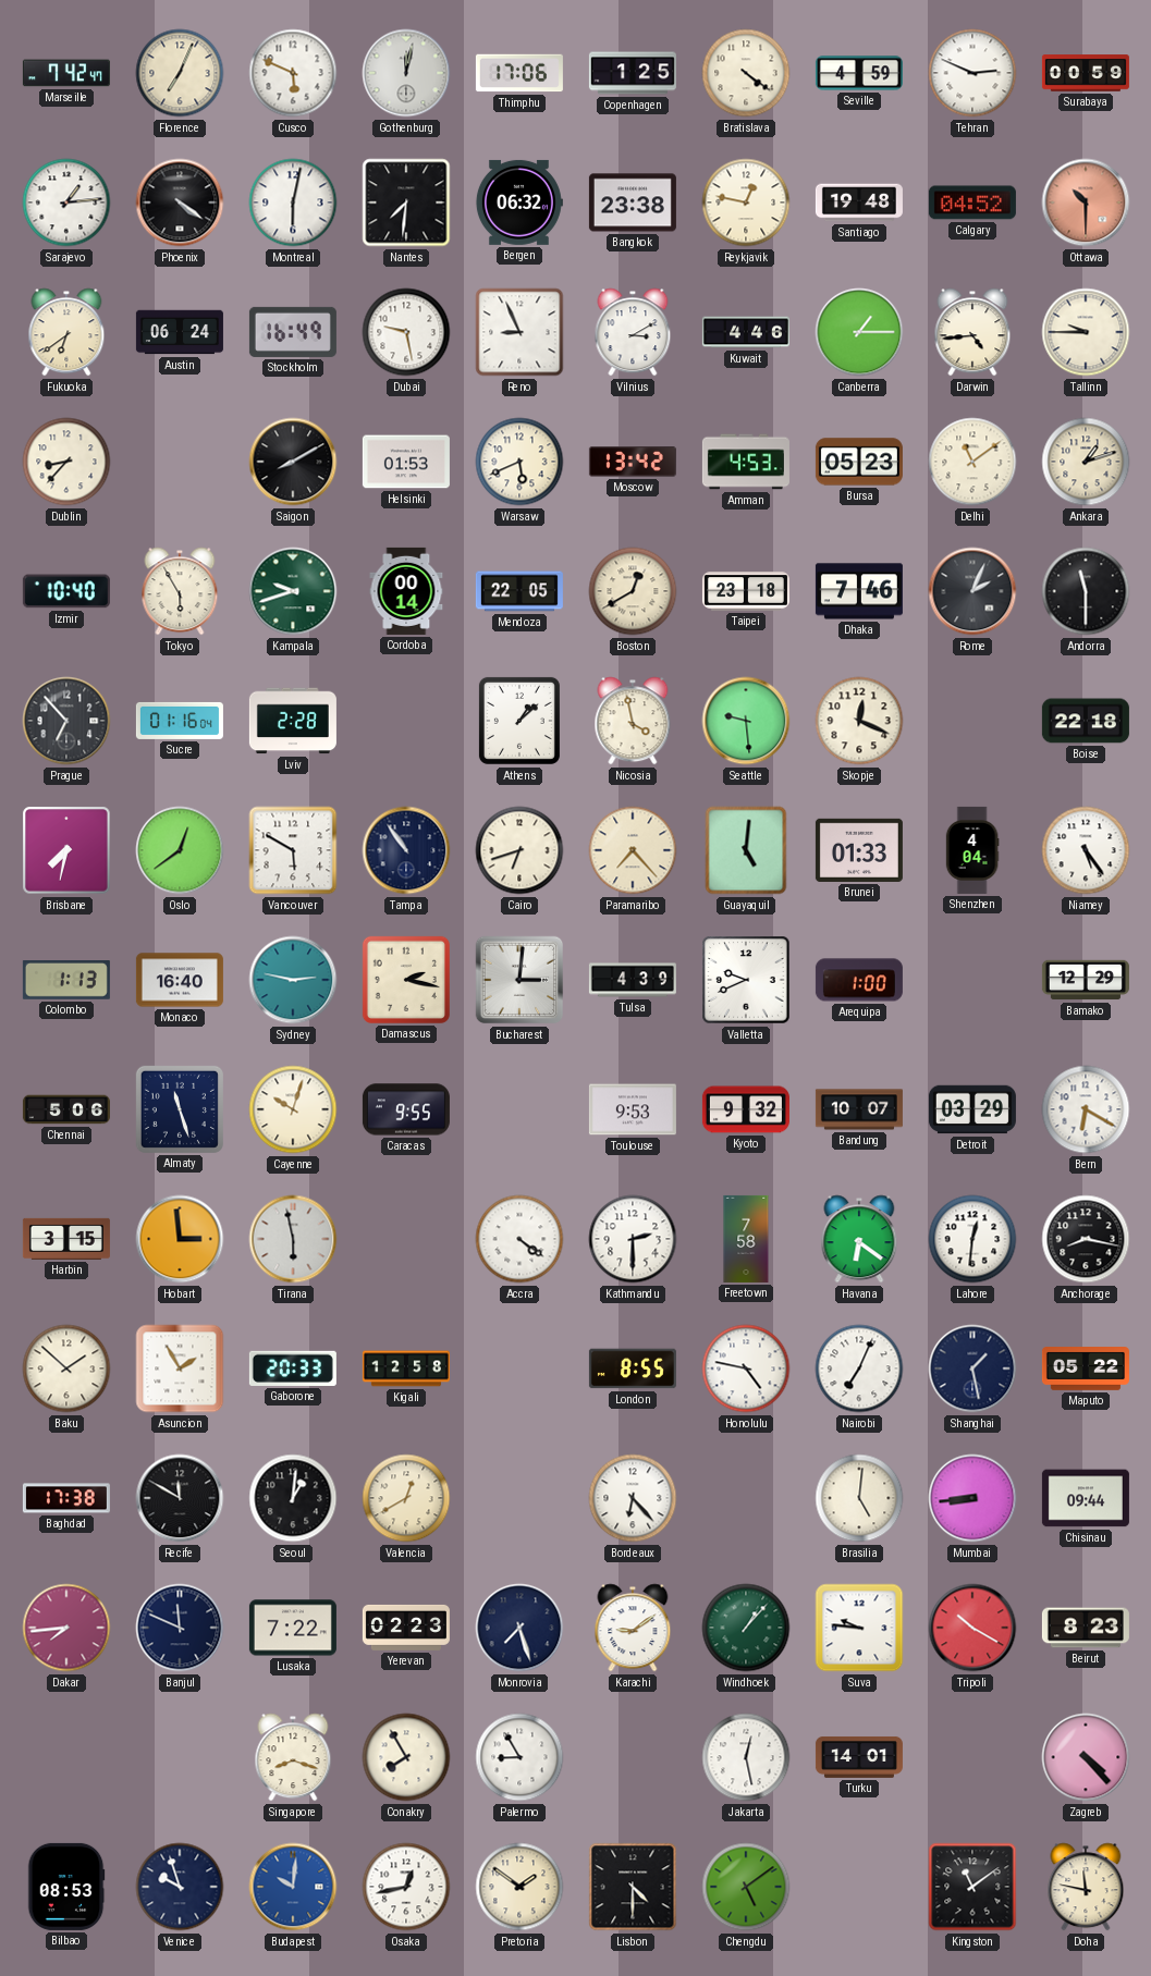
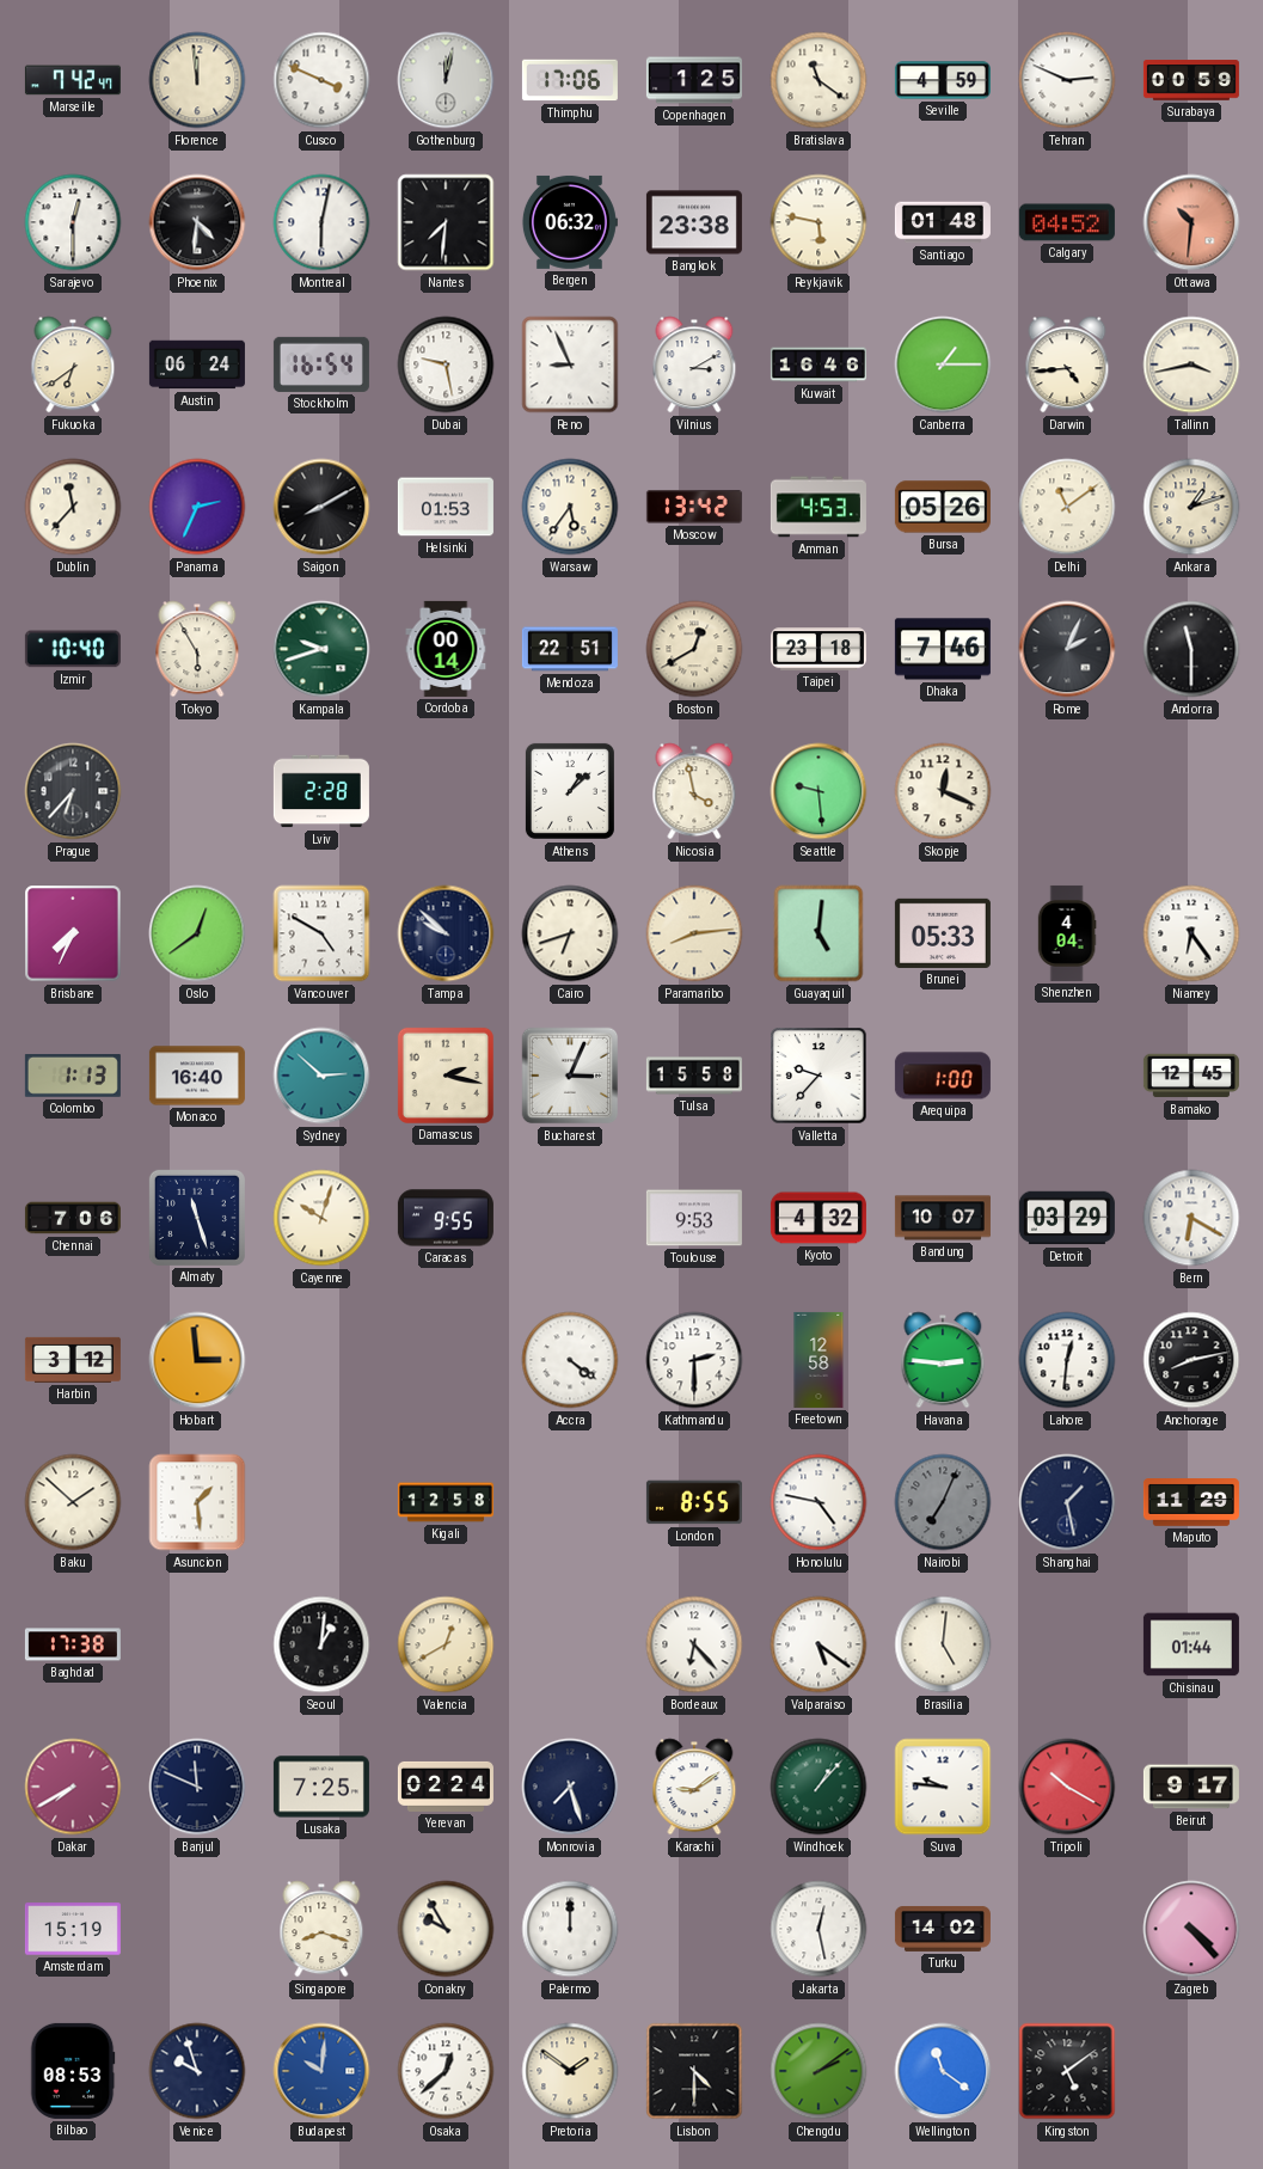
Florence: 7:04 -> 11:59 (197, 80)
Cusco: 5:49 -> 3:49 (321, 80)
Bratislava: 4:21 -> 11:21 (819, 80)
Sarajevo: 1:14 -> 12:30 (73, 222)
Phoenix: 4:21 -> 4:31 (197, 222)
Reykjavik: 12:47 -> 5:47 (819, 222)
Santiago: 19:48 -> 01:48 (943, 222)
Ottawa: 10:30 -> 10:31 (1191, 222)
Stockholm: 16:49 -> 16:54 (321, 364)
Kuwait: 4:46 -> 16:46 (819, 364)
Tallinn: 9:45 -> 3:43 (1191, 364)
Dublin: 8:37 -> 11:37 (73, 507)
Panama: none -> 2:34 (197, 507)
Warsaw: 5:41 -> 5:36 (570, 507)
Bursa: 05:23 -> 05:26 (943, 507)
Mendoza: 22:05 -> 22:51 (570, 649)
Prague: 6:53 -> 6:37 (73, 791)
Sucre: 01:16 -> none (180, 721)
Boise: 22:18 -> none (1086, 721)
Brisbane: 7:32 -> 7:34 (73, 933)
Vancouver: 5:50 -> 4:50 (321, 933)
Tampa: 10:54 -> 9:52 (446, 933)
Paramaribo: 7:23 -> 8:14 (694, 933)
Brunei: 01:33 -> 05:33 (943, 933)
Niamey: 5:24 -> 6:24 (1191, 933)
Sydney: 2:47 -> 2:52 (321, 1076)
Bucharest: 3:01 -> 3:04 (570, 1076)
Tulsa: 4:39 -> 15:58 (694, 1076)
Valletta: 9:41 -> 9:37 (819, 1076)
Bamako: 12:29 -> 12:45 (1191, 1076)
Chennai: 5:06 -> 7:06 (73, 1218)
Kyoto: 9:32 -> 4:32 (819, 1218)
Harbin: 3:15 -> 3:12 (73, 1360)
Tirana: 5:58 -> none (293, 1239)
Freetown: 7:58 -> 12:58 (819, 1360)
Havana: 6:21 -> 2:46 (943, 1360)
Anchorage: 8:17 -> 8:13 (1191, 1360)
Asuncion: 1:55 -> 1:29 (197, 1502)
Gaborone: 20:33 -> none (293, 1369)
Nairobi dial: white -> grey (943, 1502)
Maputo: 05:22 -> 11:29 (1191, 1503)
Recife: 11:50 -> none (180, 1498)
Valparaiso: none -> 5:21 (819, 1644)
Mumbai: 8:44 -> none (972, 1498)
Chisinau: 09:44 -> 01:44 (1191, 1644)
Dakar: 7:44 -> 7:40 (73, 1787)
Lusaka: 7:22 -> 7:25 (321, 1787)
Yerevan: 02:23 -> 02:24 (446, 1787)
Beirut: 8:23 -> 9:17 (1191, 1787)
Amsterdam: none -> 15:19 (73, 1929)
Conakry: 7:55 -> 9:55 (446, 1929)
Palermo: 8:55 -> 12:00 (570, 1929)
Turku: 14:01 -> 14:02 (943, 1929)
Osaka: 12:43 -> 12:38 (446, 2071)
Chengdu: 5:09 -> 2:09 (819, 2071)
Wellington: none -> 11:21 (943, 2071)
Kingston: 11:09 -> 5:09 (1067, 2071)
Doha: 11:47 -> none (1086, 1887)
